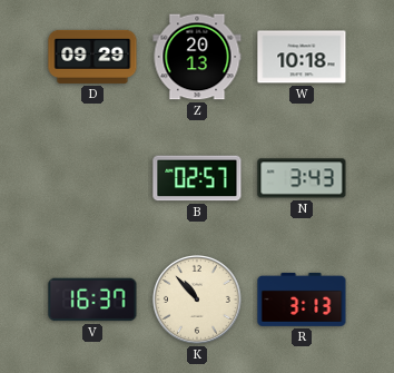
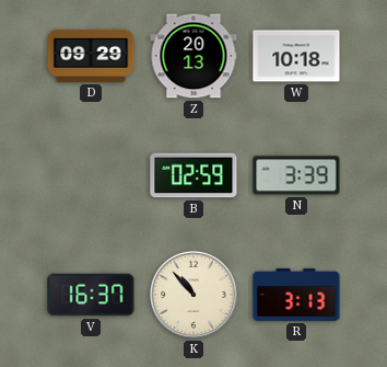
B: 02:57 -> 02:59 (193, 175)
N: 3:43 -> 3:39 (296, 175)
